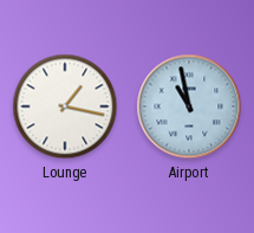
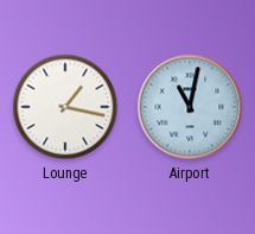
Airport: 10:58 -> 11:02 (190, 107)
